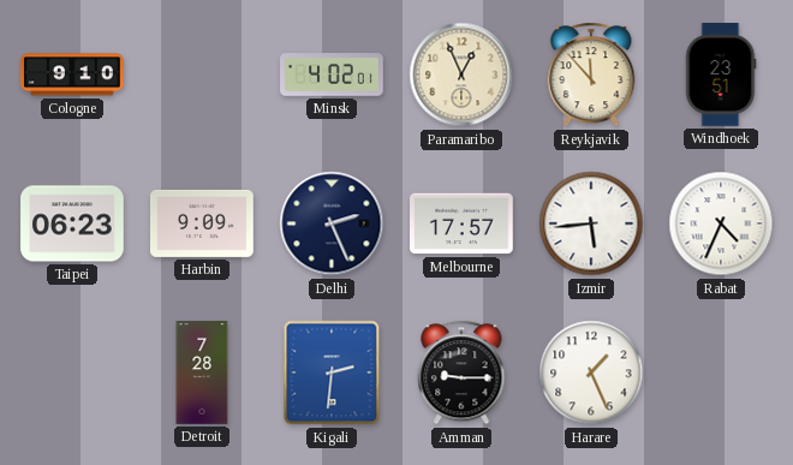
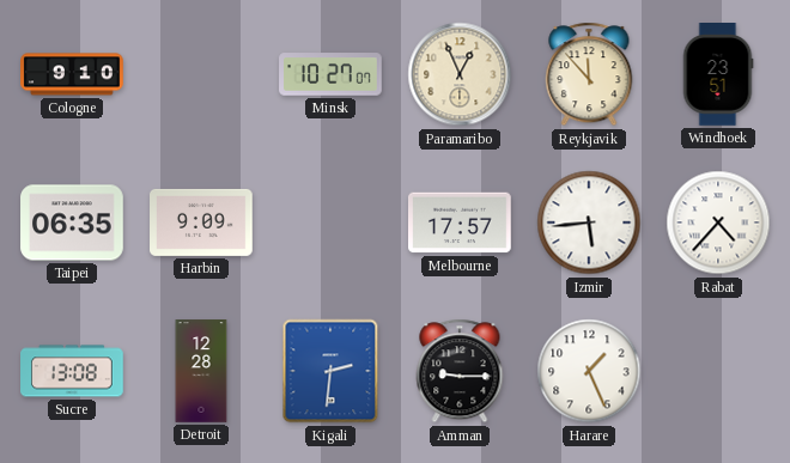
Minsk: 4:02 -> 10:27 (330, 74)
Taipei: 06:23 -> 06:35 (72, 223)
Delhi: 2:26 -> none (332, 223)
Rabat: 4:34 -> 4:37 (718, 223)
Sucre: none -> 13:08 (72, 371)
Detroit: 7:28 -> 12:28 (201, 371)
